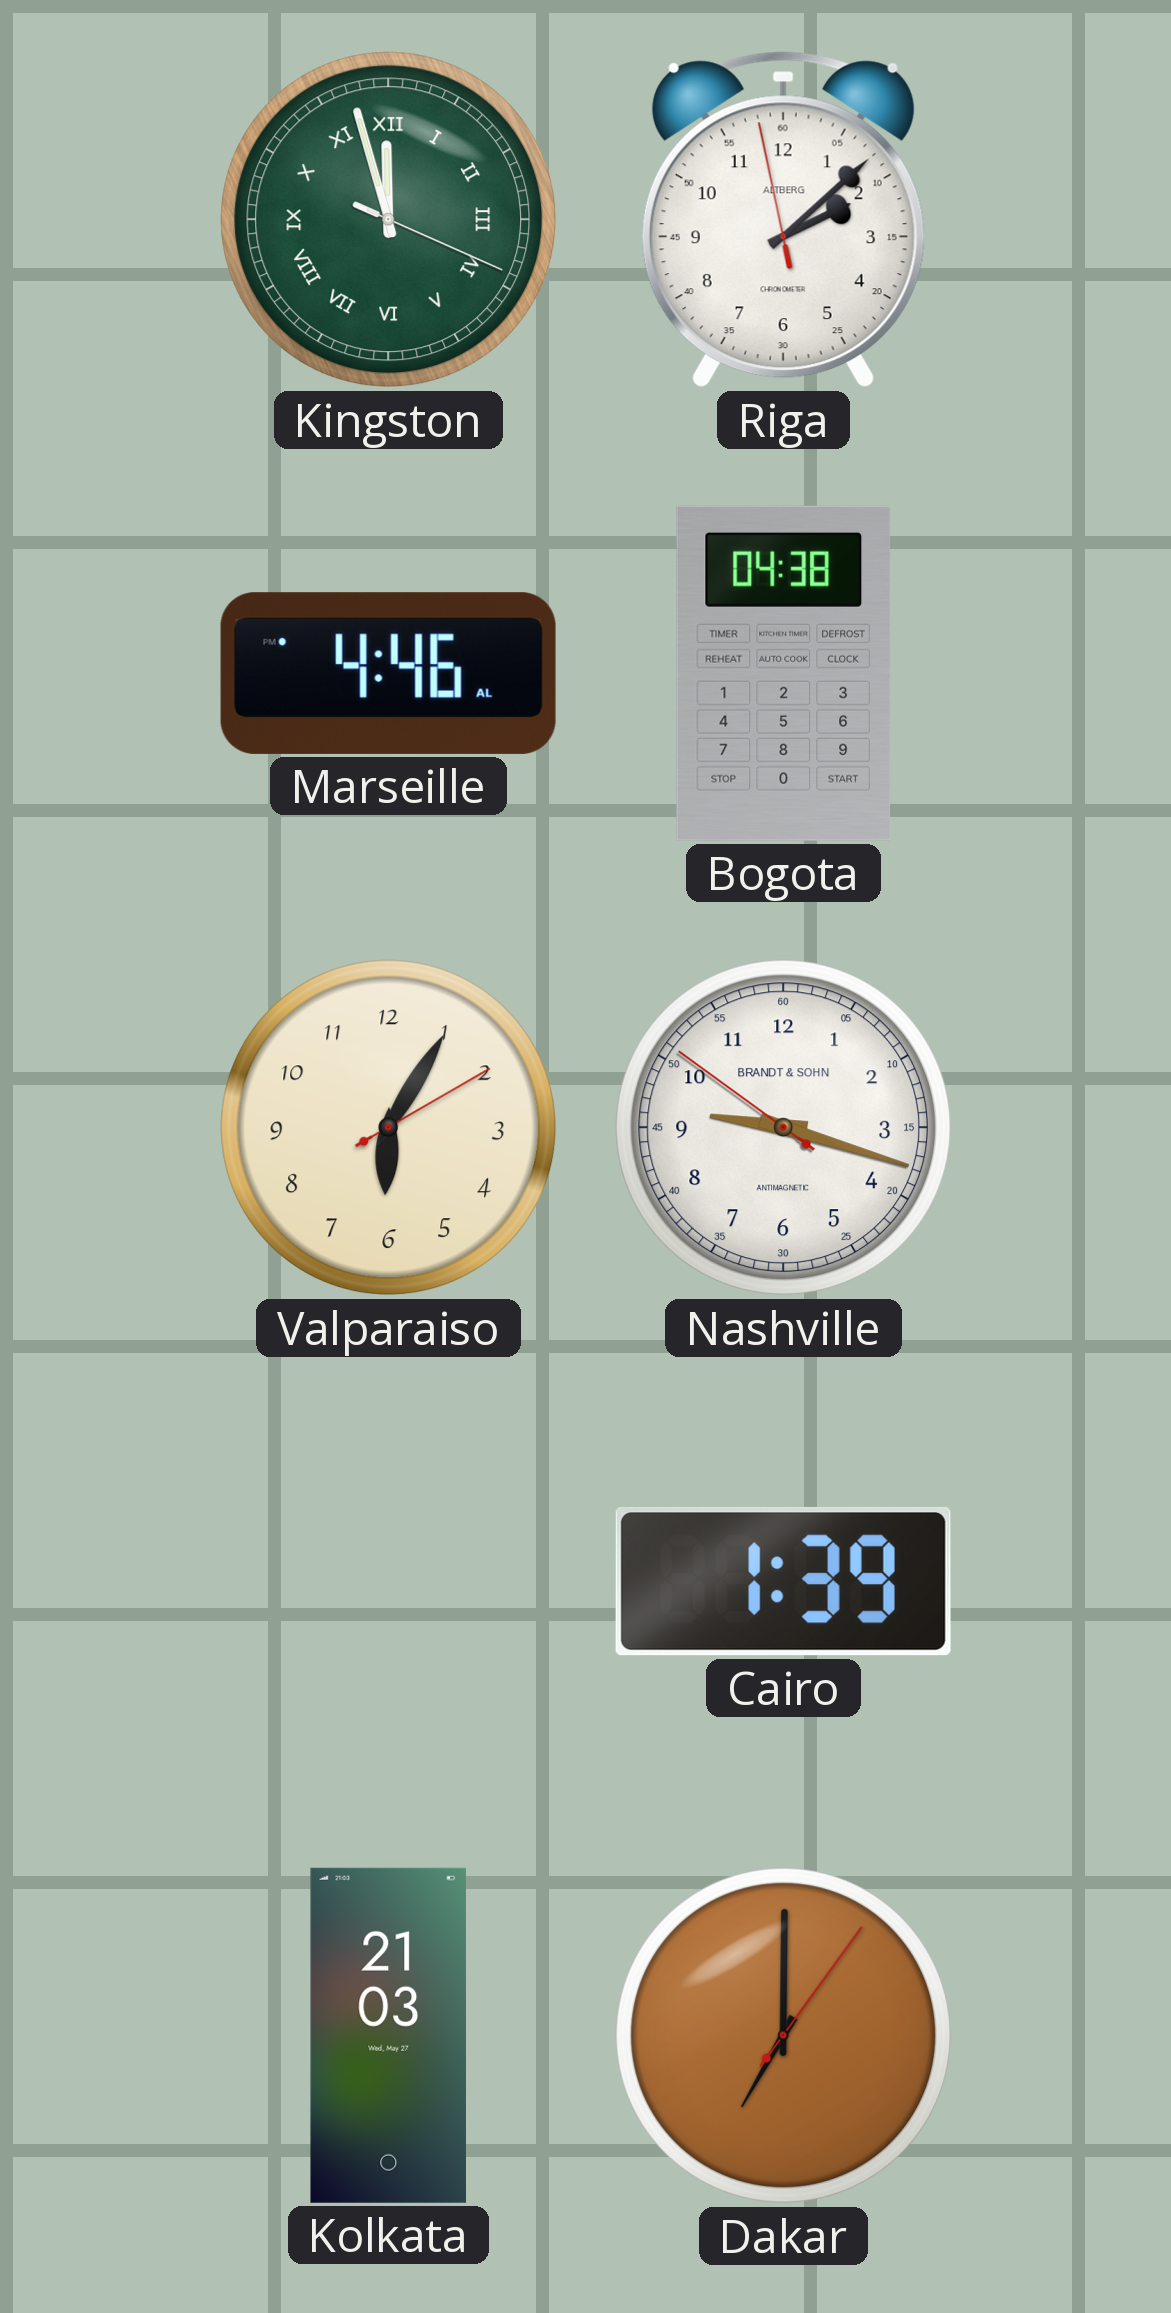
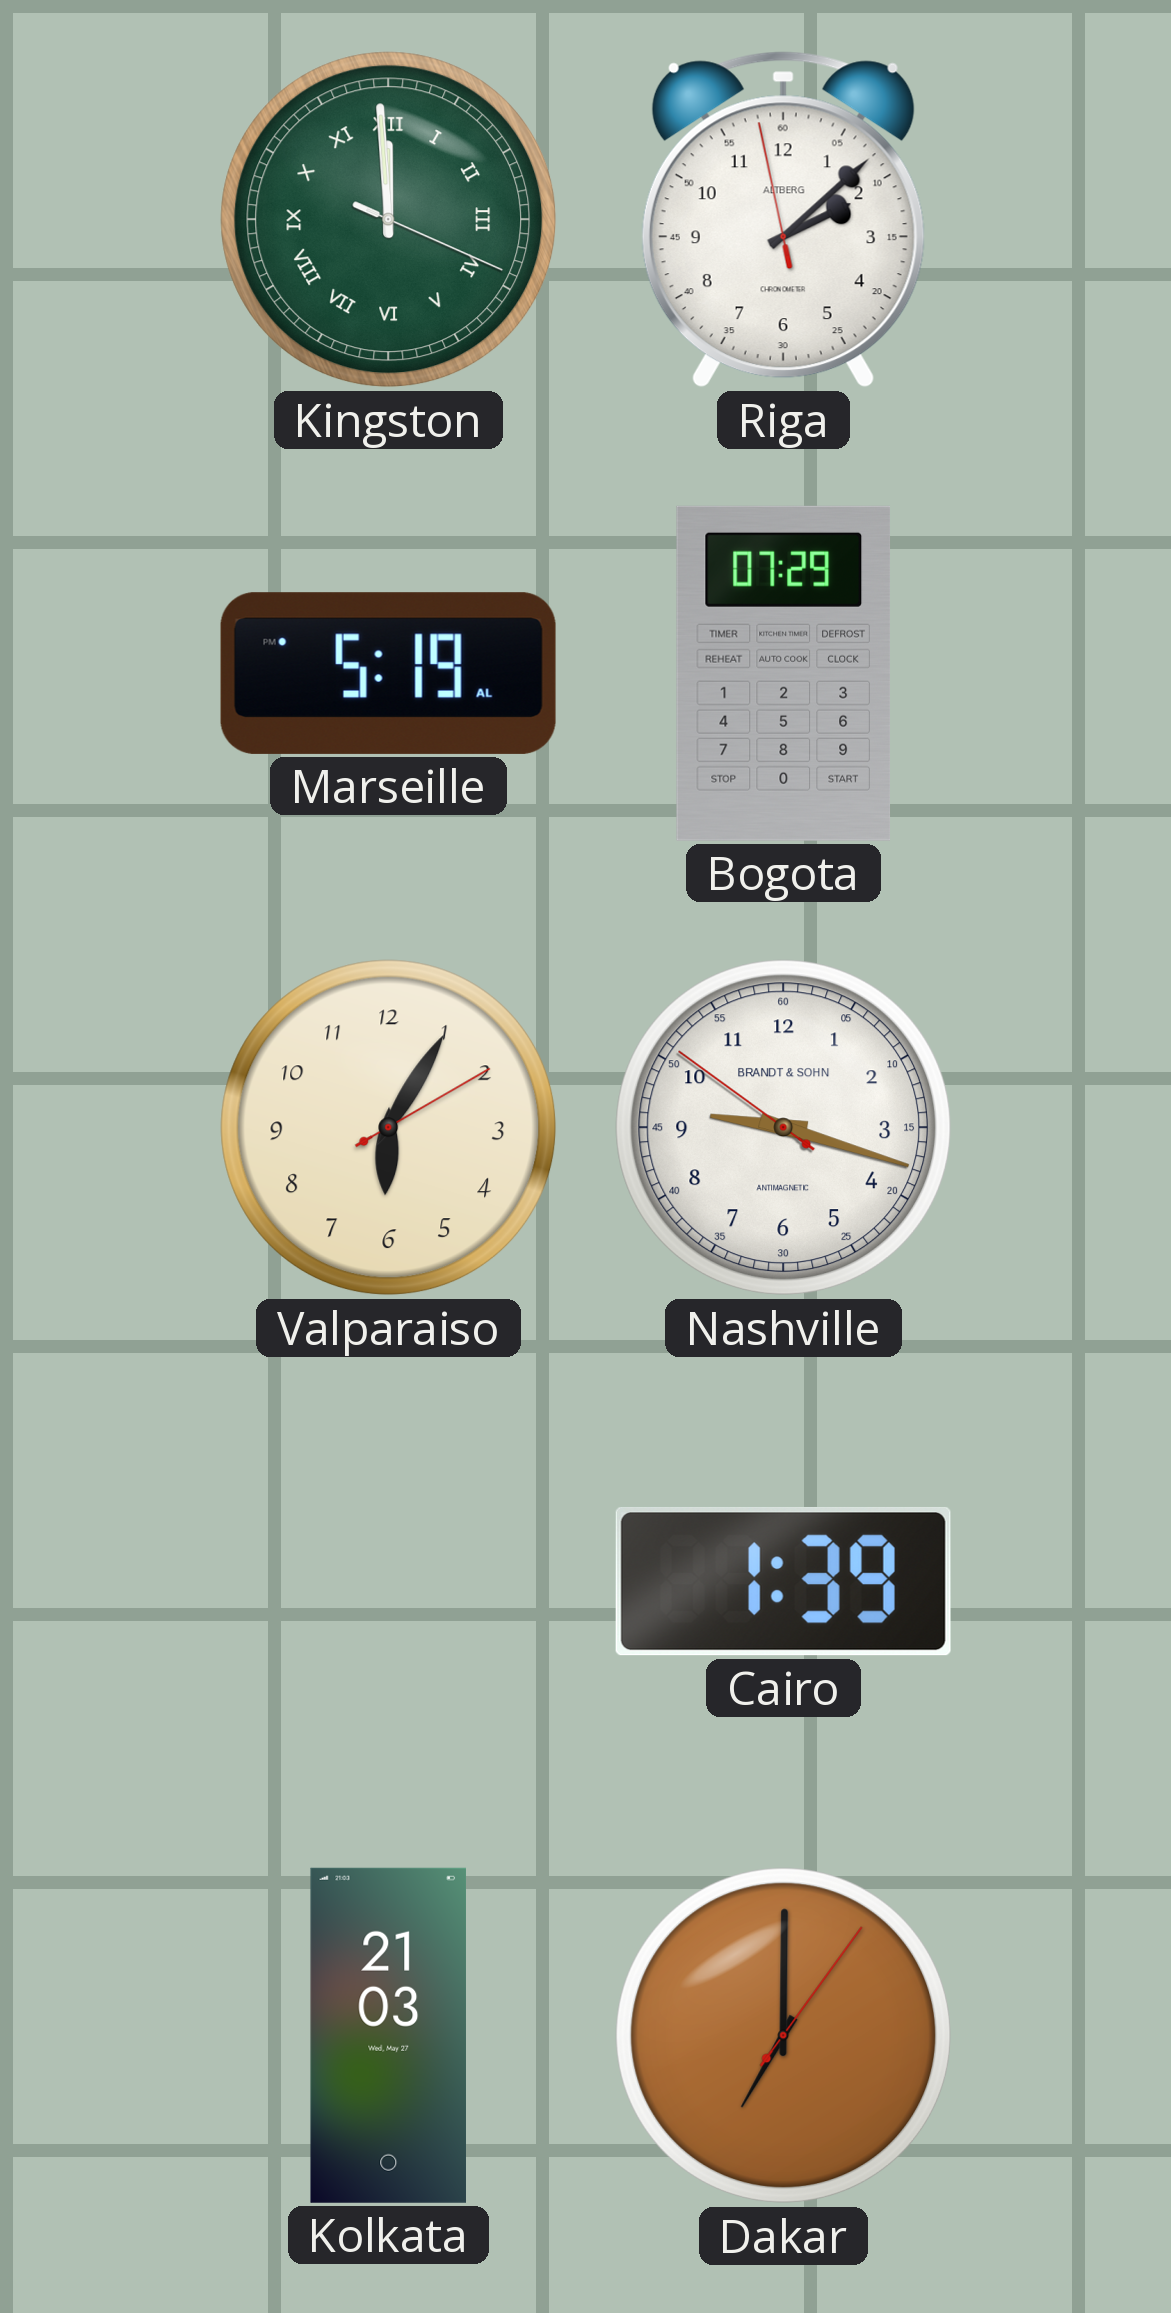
Kingston: 11:57 -> 11:59 (389, 220)
Marseille: 4:46 -> 5:19 (388, 673)
Bogota: 04:38 -> 07:29 (784, 673)
